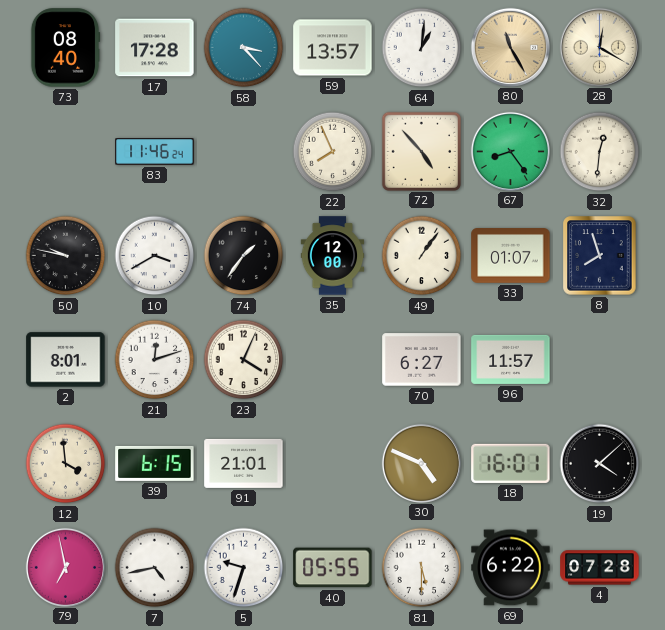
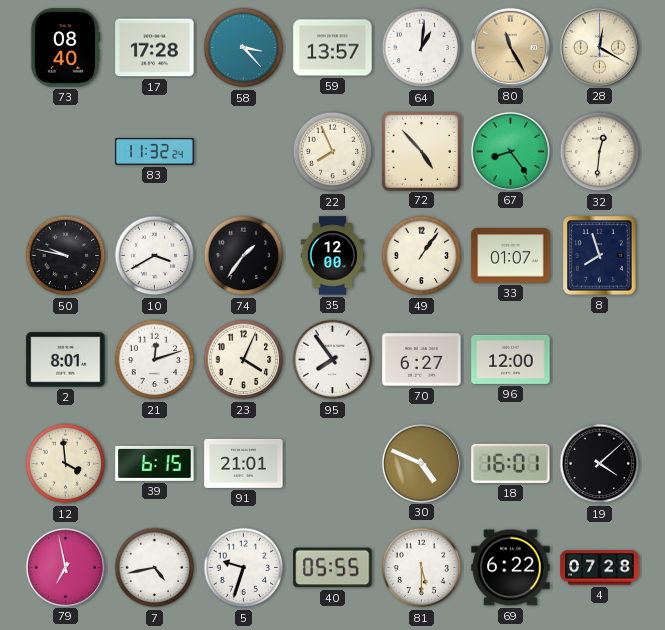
83: 11:46 -> 11:32 (155, 152)
95: none -> 7:54 (333, 360)
96: 11:57 -> 12:00 (511, 359)
